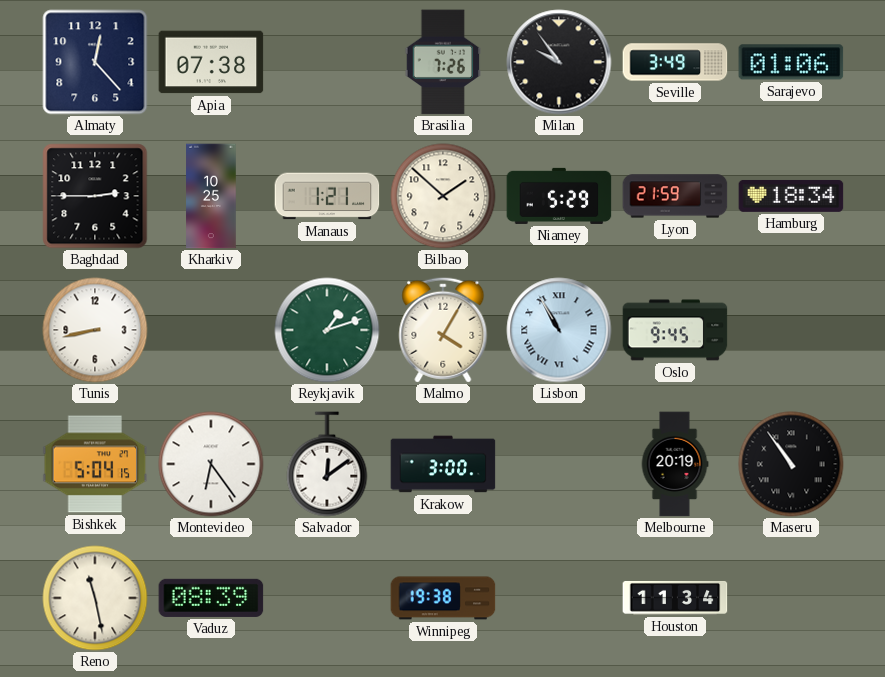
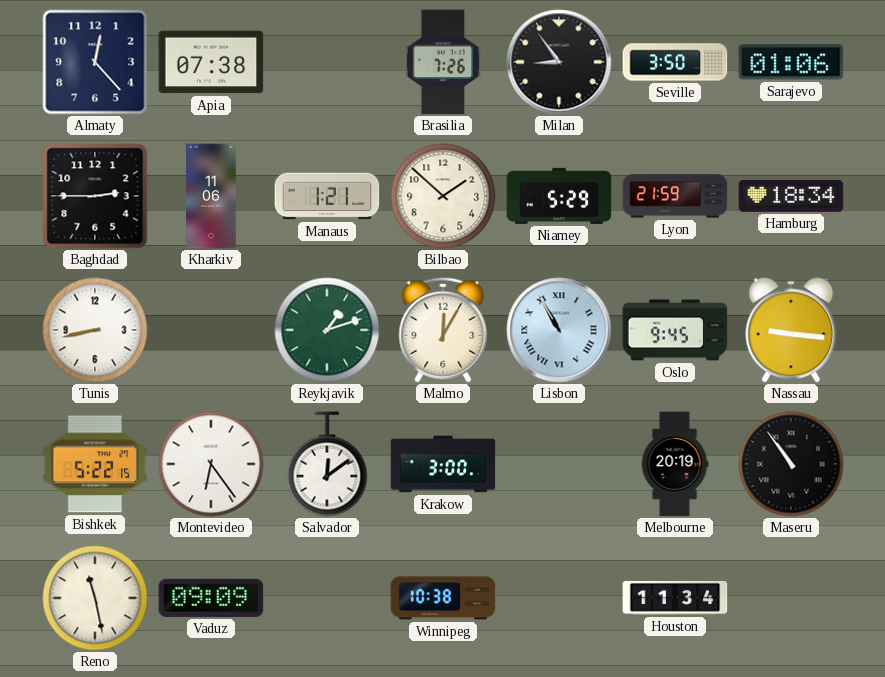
Milan: 9:54 -> 8:54 (559, 62)
Seville: 3:49 -> 3:50 (675, 62)
Kharkiv: 10:25 -> 11:06 (211, 196)
Malmo: 4:05 -> 12:05 (443, 330)
Nassau: none -> 9:16 (791, 330)
Bishkek: 5:04 -> 5:22 (95, 464)
Vaduz: 08:39 -> 09:09 (211, 598)
Winnipeg: 19:38 -> 10:38 (443, 598)
